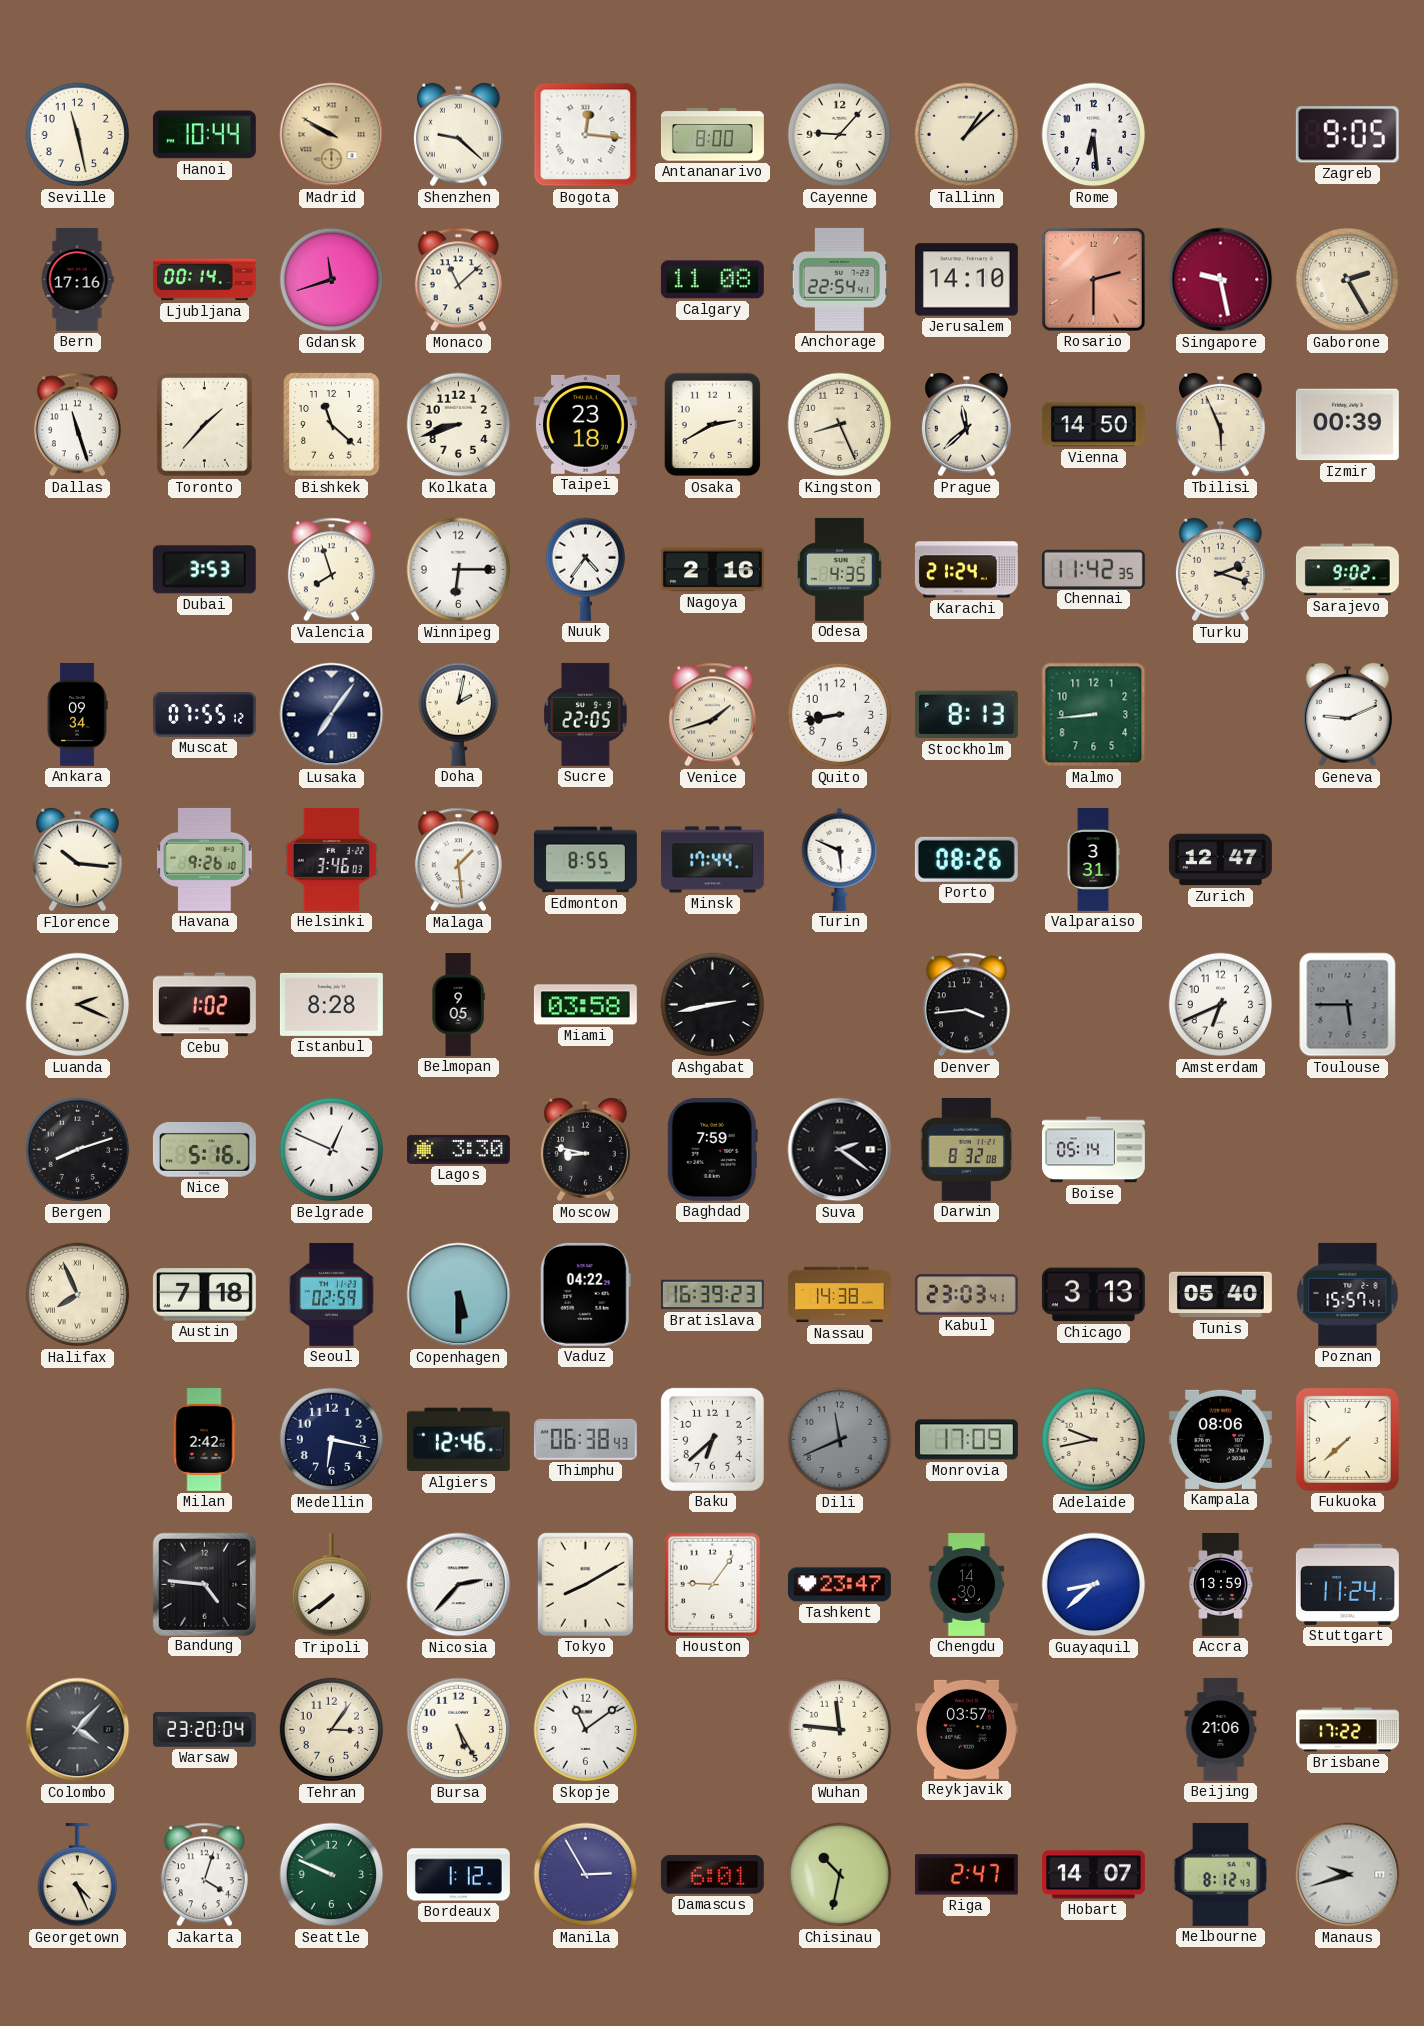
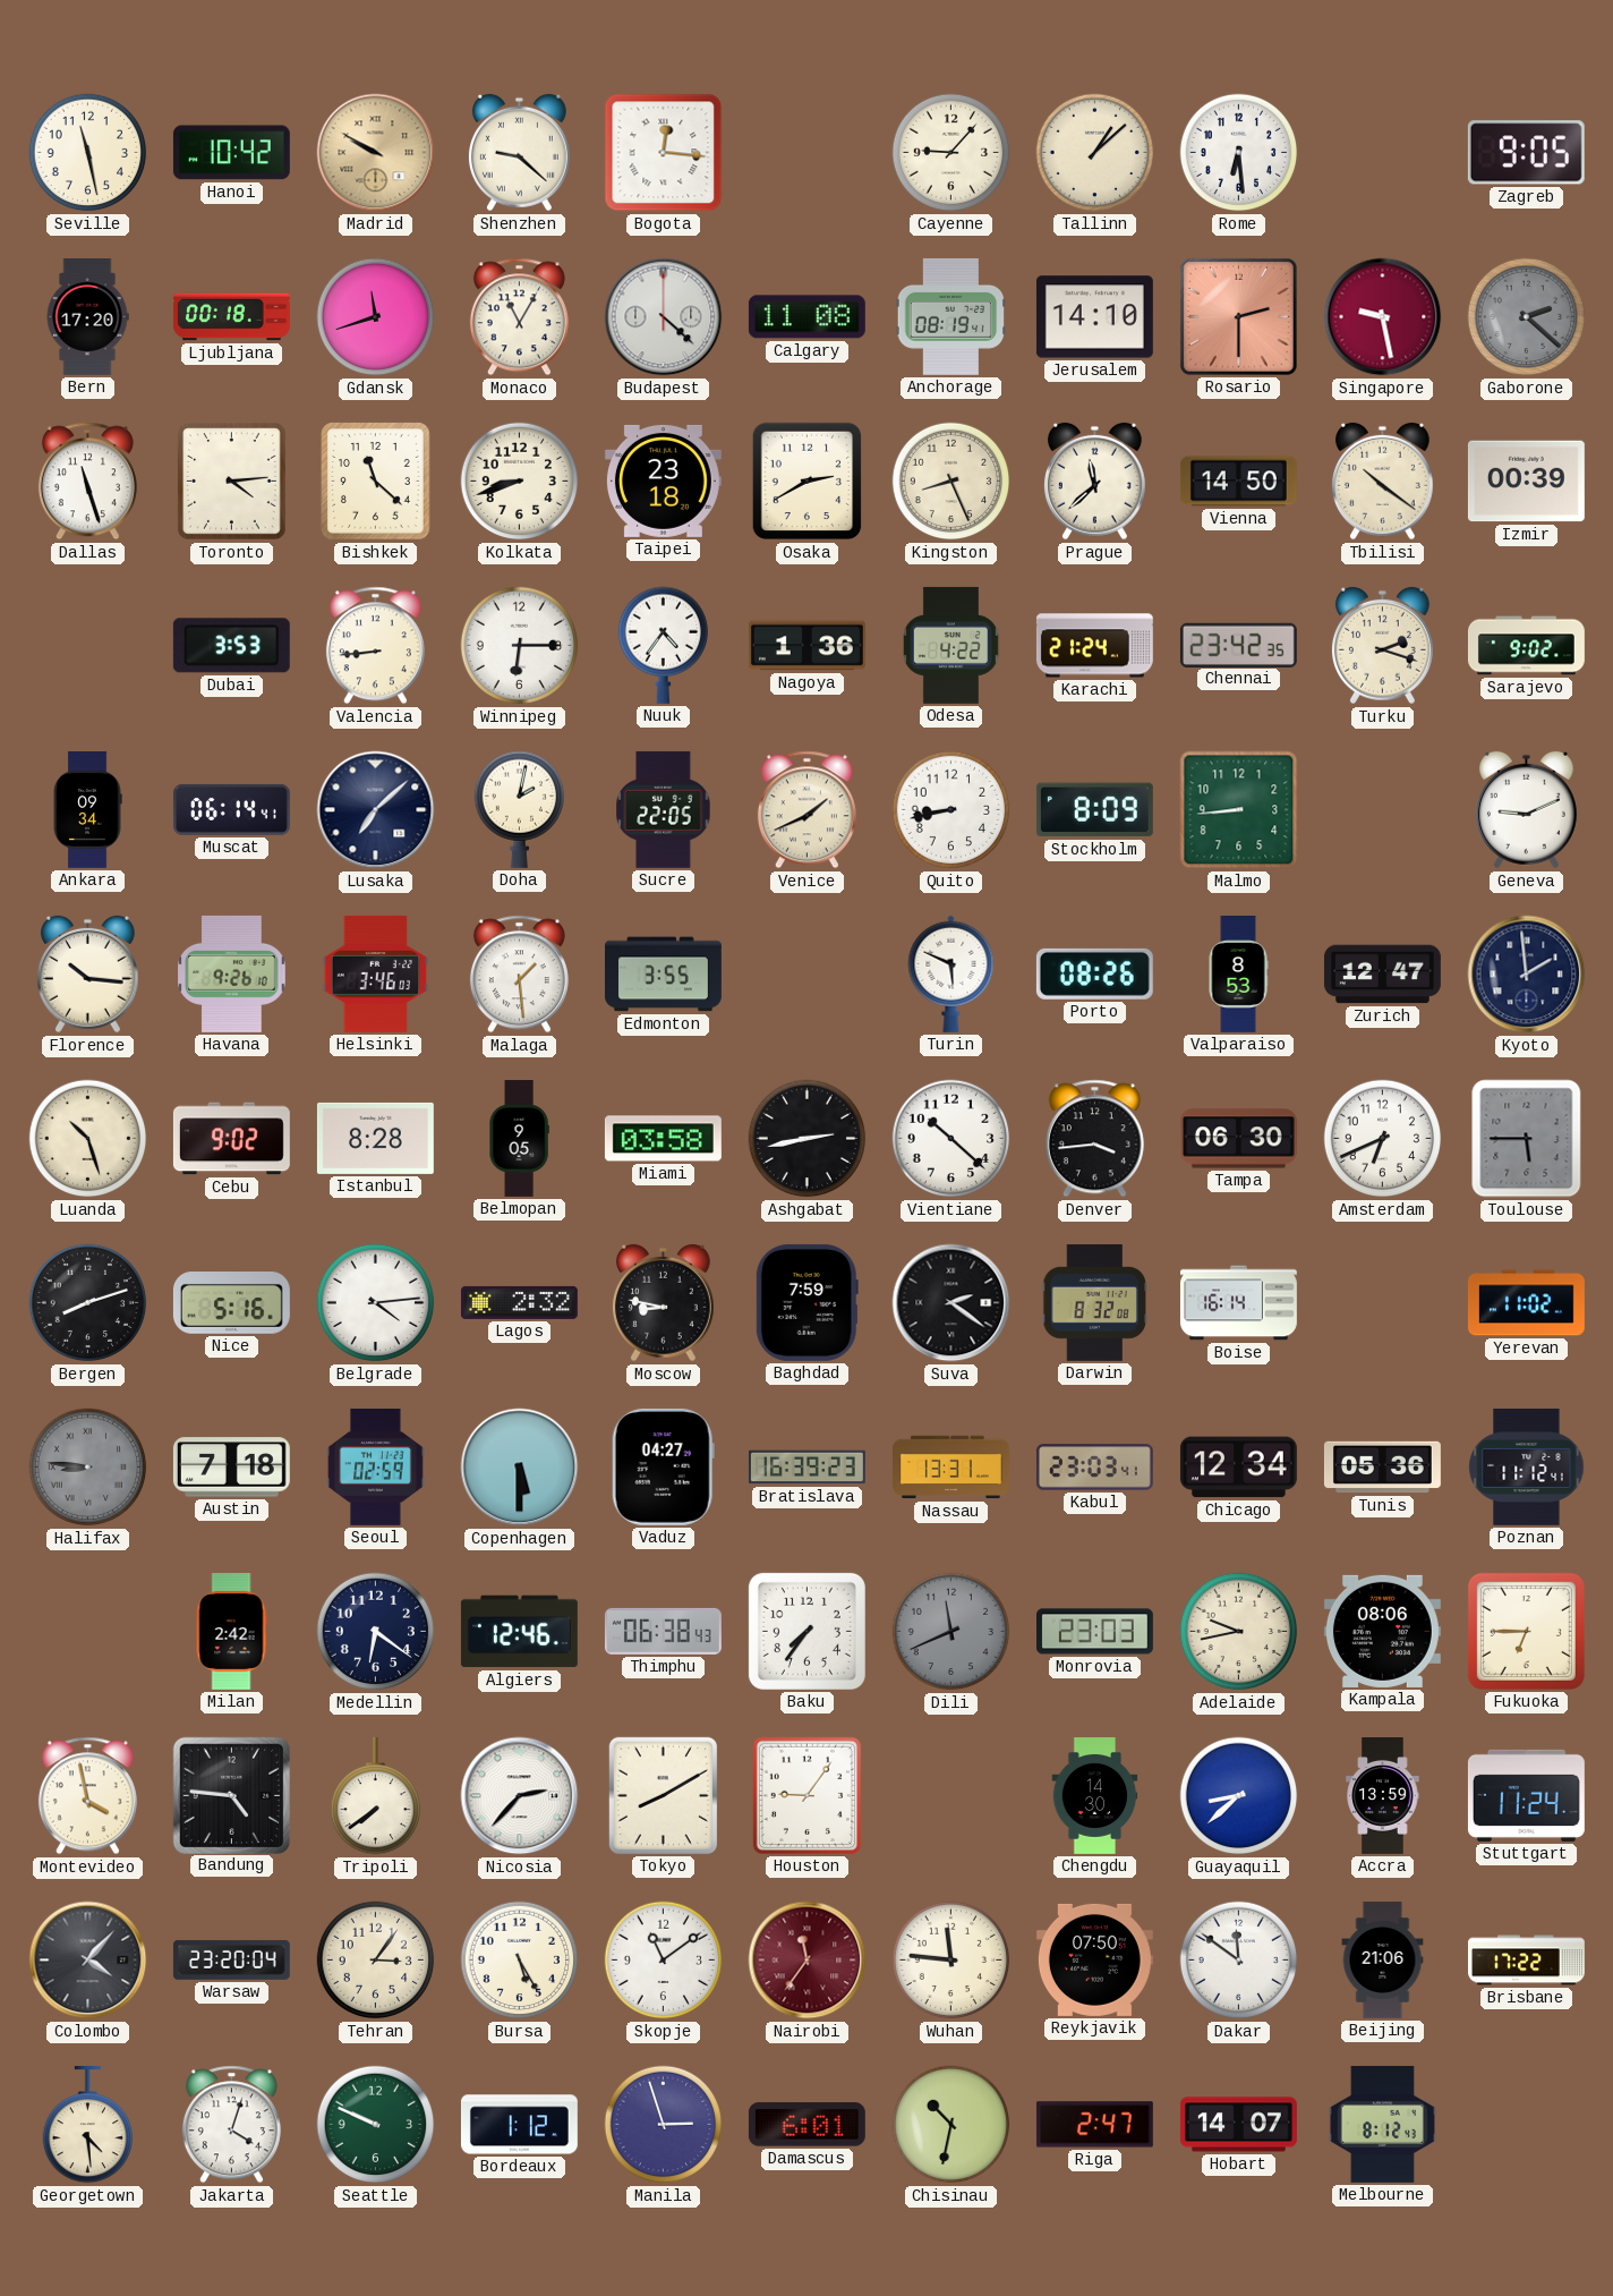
Hanoi: 10:44 -> 10:42 (231, 153)
Antananarivo: 8:00 -> none (712, 135)
Bern: 17:16 -> 17:20 (87, 316)
Ljubljana: 00:14 -> 00:18 (231, 317)
Monaco: 11:08 -> 11:05 (519, 317)
Budapest: none -> 4:22 (664, 317)
Anchorage: 22:54 -> 08:19 (951, 316)
Gaborone: 2:25 -> 2:22 (1527, 317)
Gaborone dial: cream -> grey (1527, 317)
Toronto: 1:37 -> 4:14 (232, 482)
Tbilisi: 5:56 -> 10:21 (1382, 482)
Valencia: 7:57 -> 8:44 (375, 646)
Nagoya: 2:16 -> 1:36 (806, 646)
Odesa: 4:35 -> 4:22 (950, 645)
Chennai: 11:42 -> 23:42 (1238, 645)
Muscat: 07:55 -> 06:14 (231, 809)
Lusaka: 7:06 -> 7:08 (376, 810)
Venice: 1:42 -> 1:41 (806, 810)
Stockholm: 8:13 -> 8:09 (1094, 810)
Edmonton: 8:55 -> 3:55 (663, 975)
Minsk: 17:44 -> none (712, 860)
Valparaiso: 3:31 -> 8:53 (1238, 973)
Kyoto: none -> 1:59 (1527, 975)
Luanda: 2:19 -> 10:27 (88, 1139)
Cebu: 1:02 -> 9:02 (231, 1139)
Vientiane: none -> 10:22 (951, 1139)
Tampa: none -> 06:30 (1238, 1139)
Belgrade: 12:49 -> 4:14 (376, 1303)
Lagos: 3:30 -> 2:32 (519, 1302)
Boise: 05:14 -> 16:14 (1239, 1303)
Yerevan: none -> 11:02 (1526, 1303)
Halifax: 7:56 -> 8:46 (88, 1468)
Halifax dial: cream -> grey (88, 1468)
Vaduz: 04:22 -> 04:27 (663, 1466)
Nassau: 14:38 -> 13:31 (951, 1468)
Chicago: 3:13 -> 12:34 (1238, 1468)
Tunis: 05:40 -> 05:36 (1382, 1468)
Poznan: 15:57 -> 11:12 (1527, 1466)
Medellin: 6:17 -> 6:21 (376, 1632)
Baku: 6:38 -> 7:36 (806, 1631)
Monrovia: 17:09 -> 23:03 (1094, 1632)
Fukuoka: 7:38 -> 6:45 (1526, 1631)
Montevideo: none -> 3:58 (87, 1796)
Tashkent: 23:47 -> none (839, 1585)
Nairobi: none -> 11:36 (808, 1961)
Reykjavik: 03:57 -> 07:50 (1094, 1959)
Dakar: none -> 11:51 (1239, 1961)
Georgetown: 4:26 -> 4:29 (87, 2125)
Manila: 2:55 -> 2:57 (664, 2125)
Manaus: 9:42 -> none (1348, 1875)
